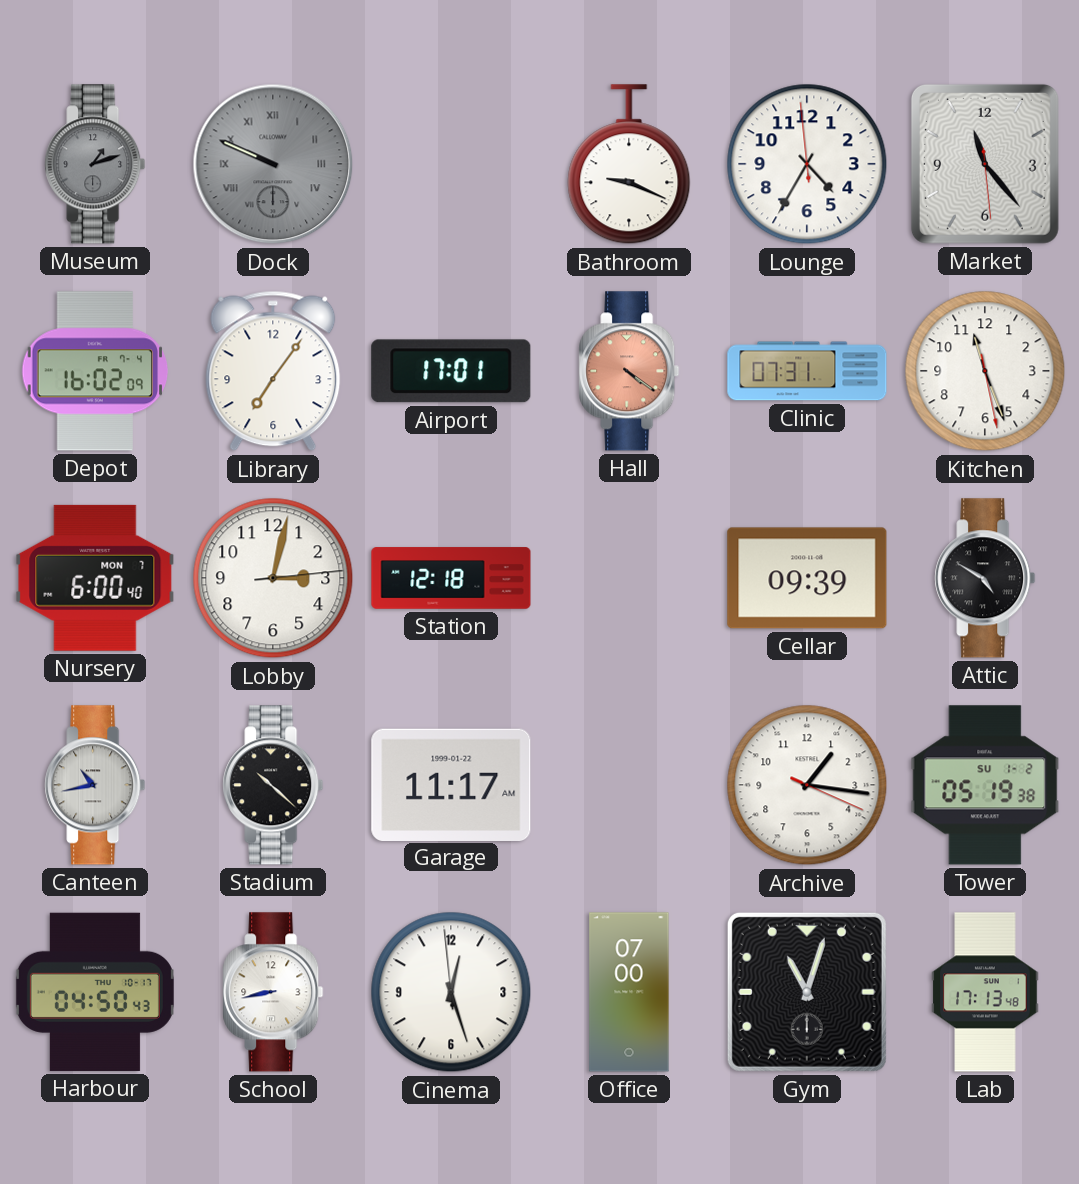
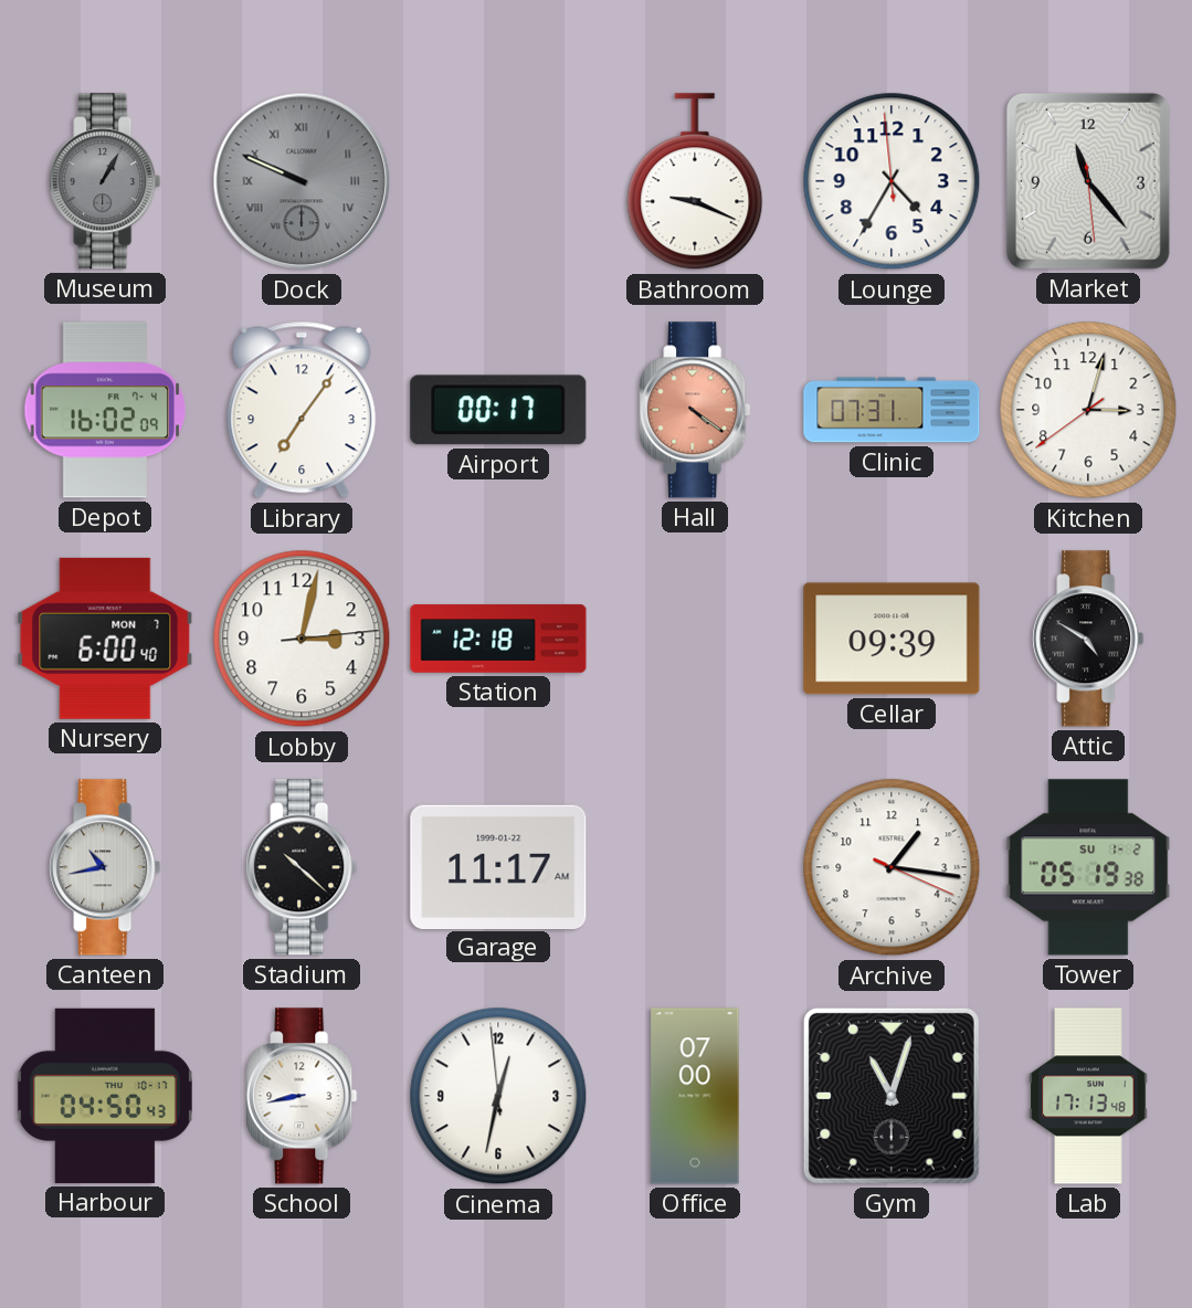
Museum: 1:12 -> 1:05 (105, 181)
Airport: 17:01 -> 00:17 (498, 410)
Kitchen: 11:26 -> 3:02 (1088, 410)
Cinema: 12:26 -> 12:31 (498, 1096)
